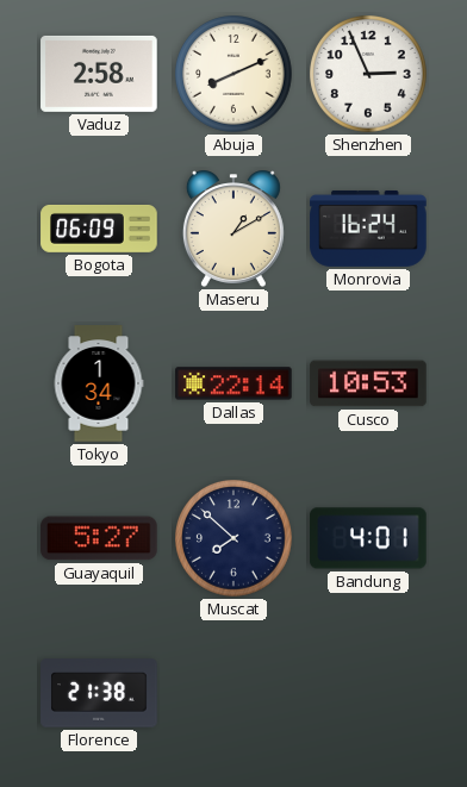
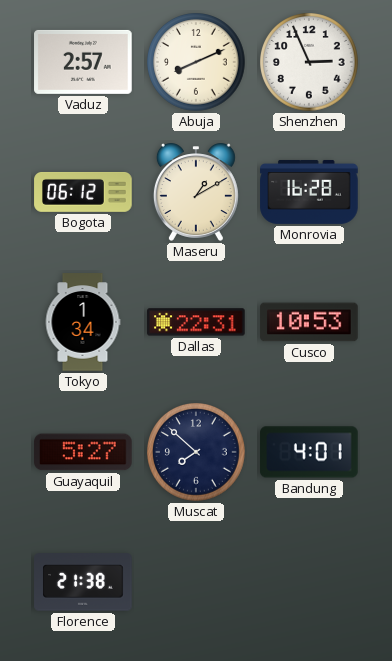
Vaduz: 2:58 -> 2:57 (83, 62)
Bogota: 06:09 -> 06:12 (83, 192)
Monrovia: 16:24 -> 16:28 (309, 192)
Dallas: 22:14 -> 22:31 (196, 322)
